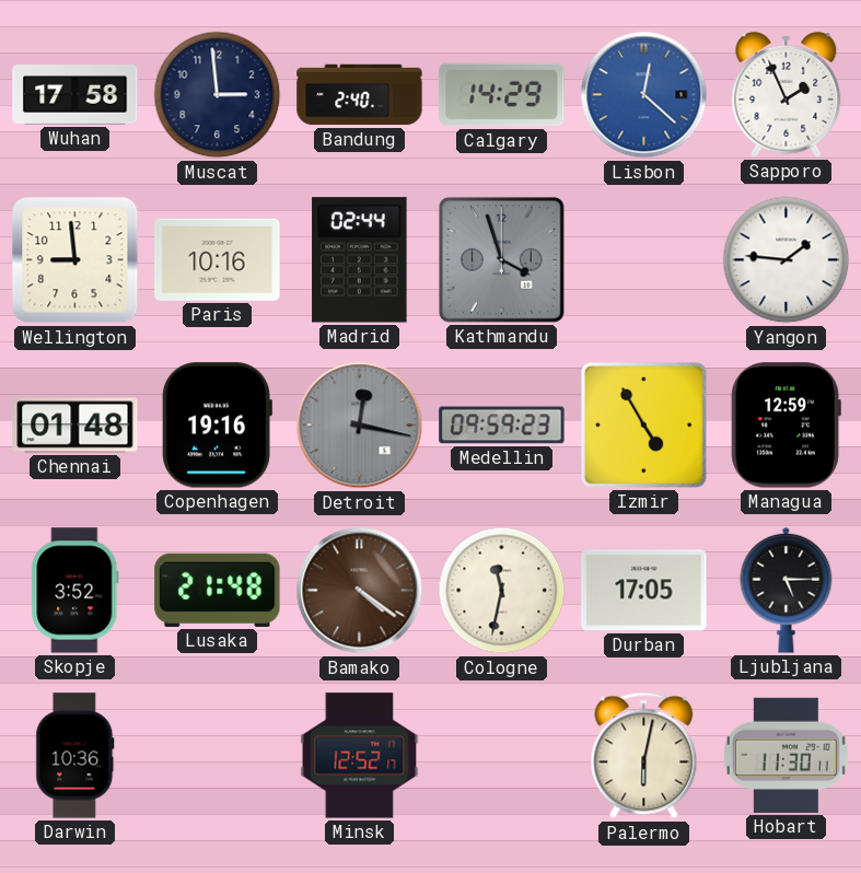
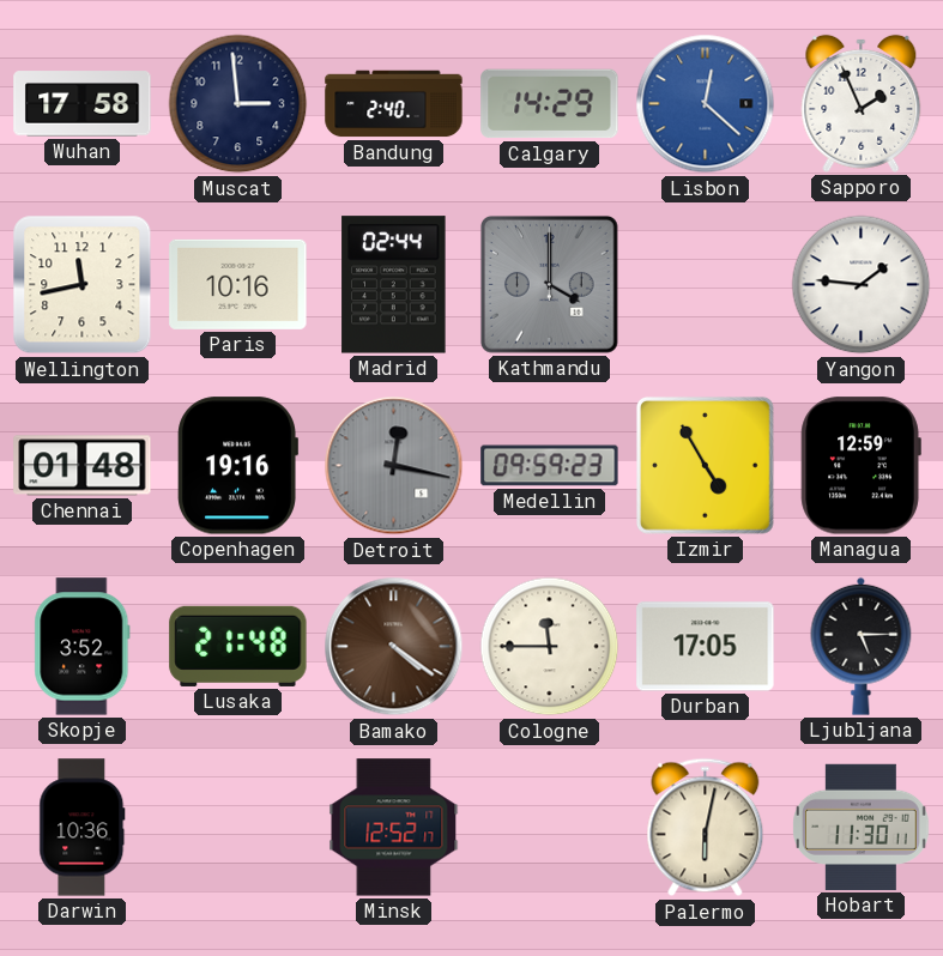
Wellington: 8:59 -> 11:43 (83, 285)
Kathmandu: 3:57 -> 4:00 (549, 284)
Cologne: 11:32 -> 11:45 (550, 647)
